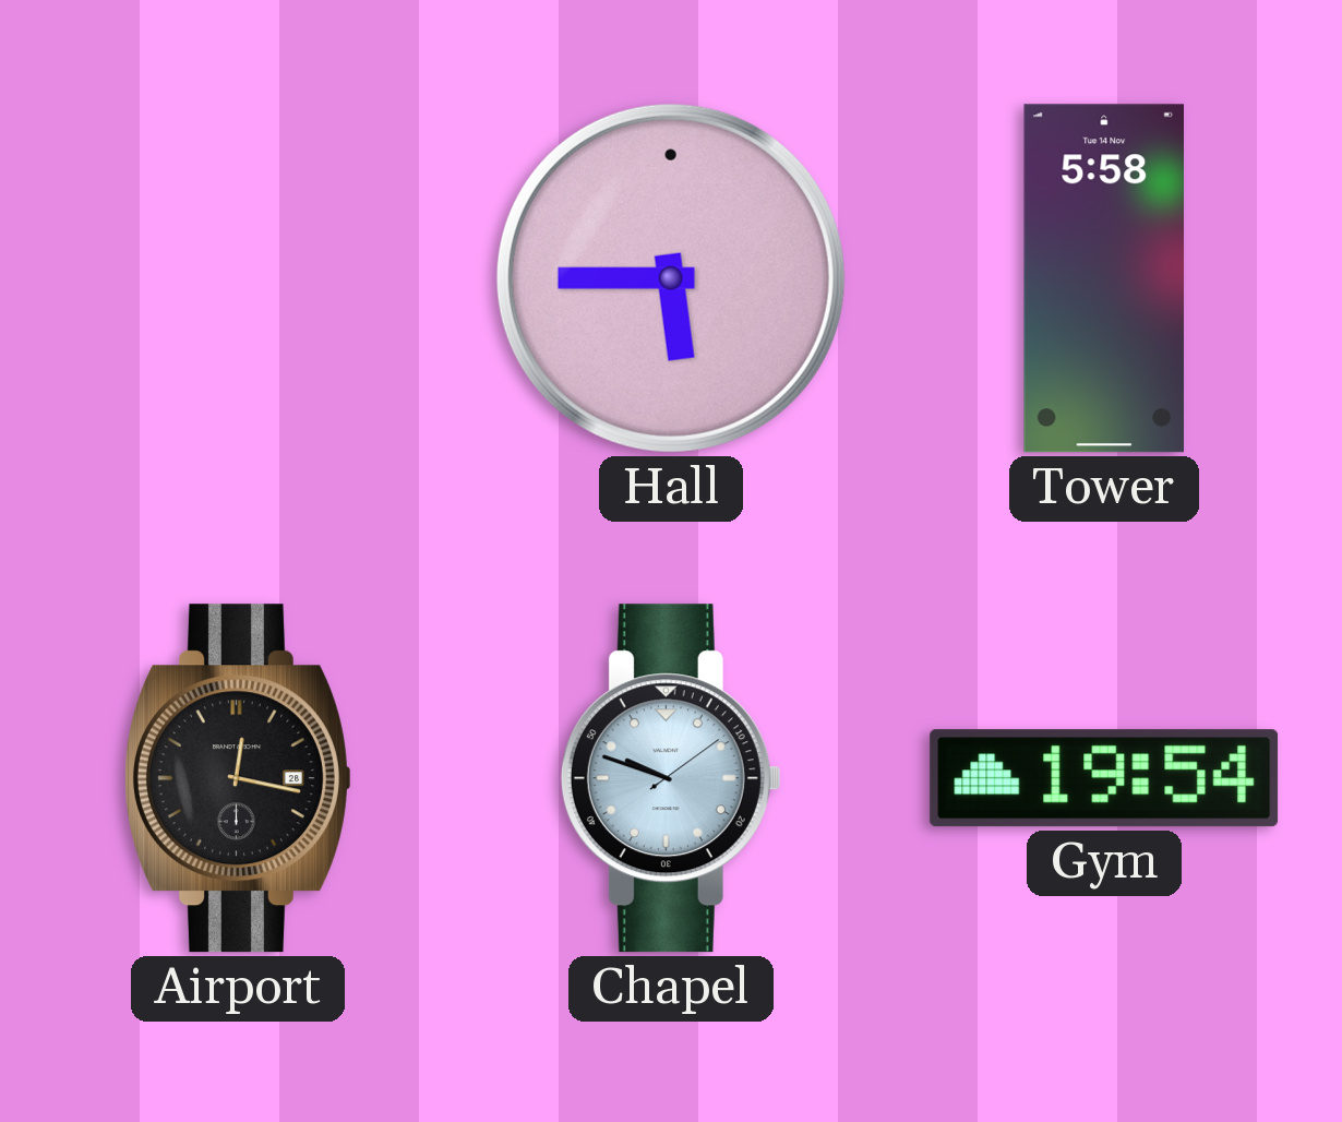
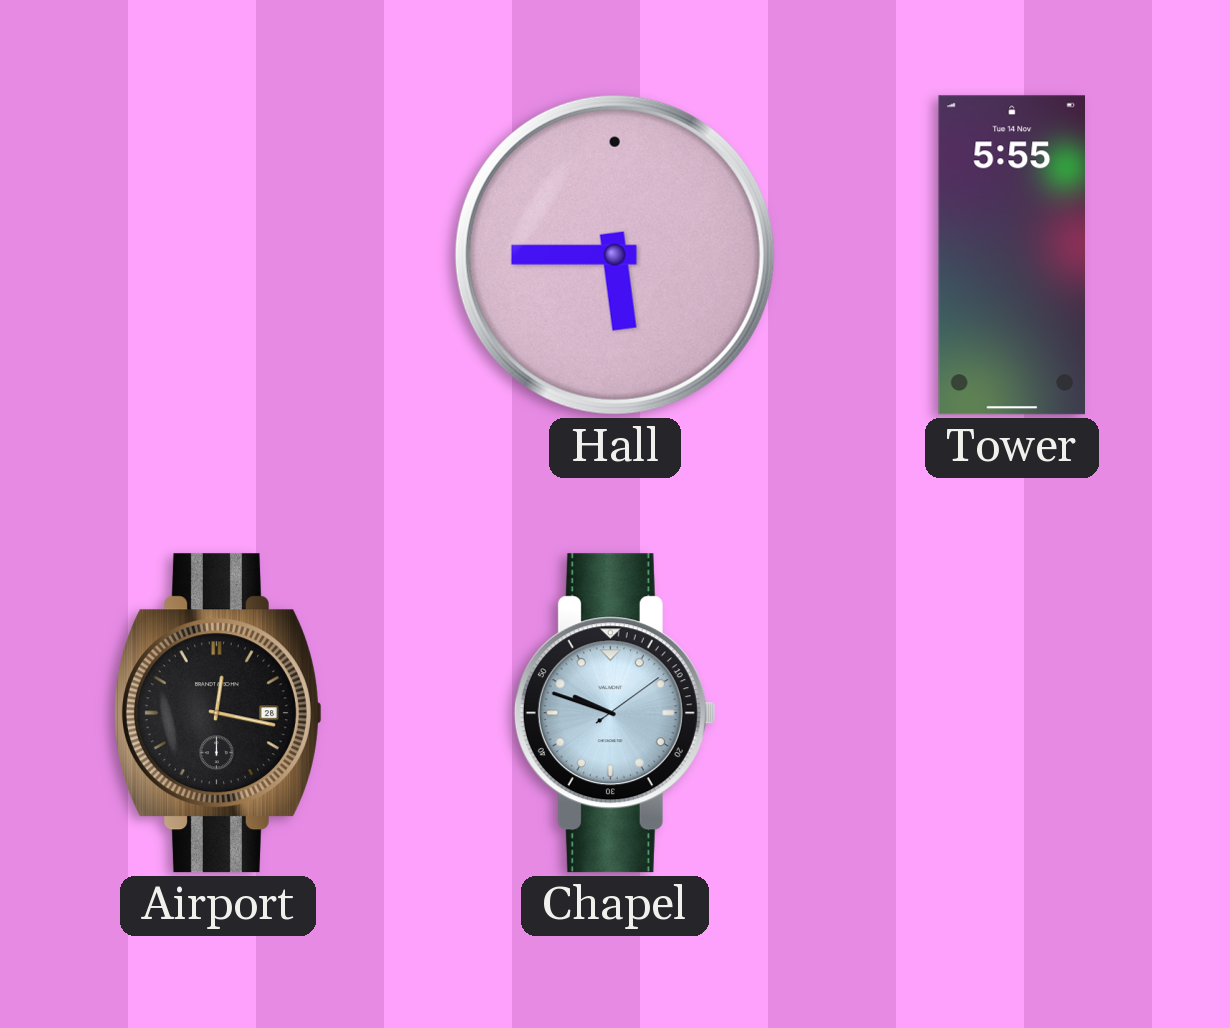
Tower: 5:58 -> 5:55 (1011, 255)
Gym: 19:54 -> none (1104, 778)
